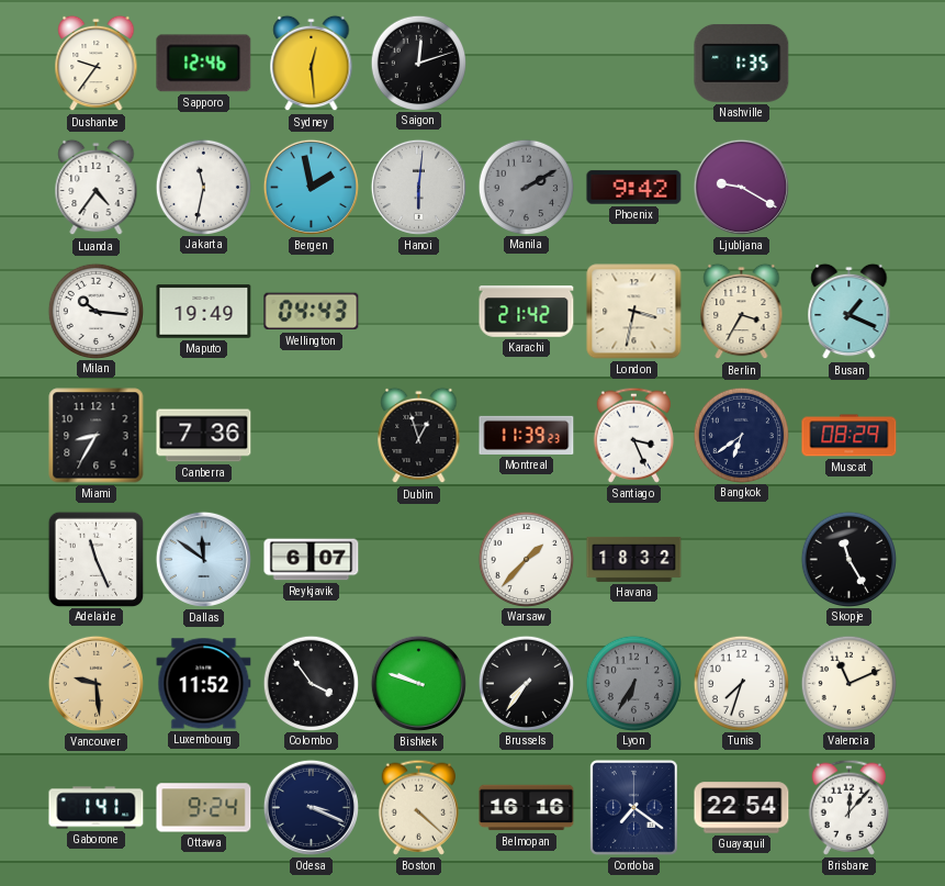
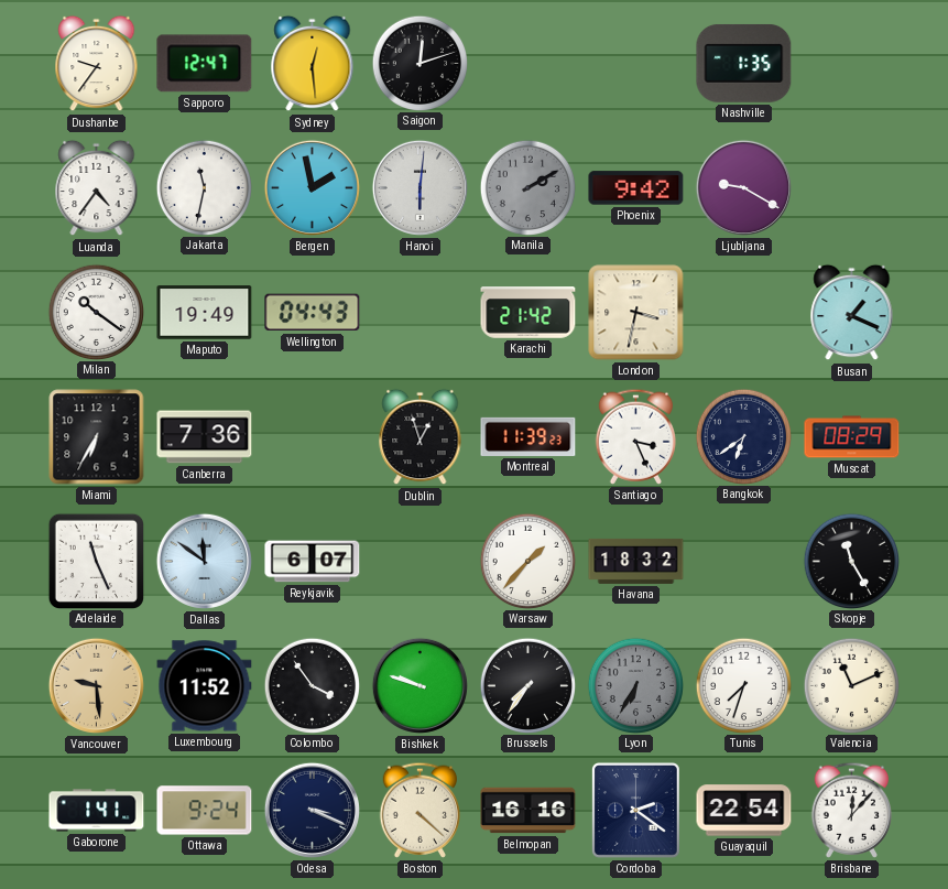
Sapporo: 12:46 -> 12:47 (205, 64)
Milan: 10:16 -> 10:21 (96, 312)
Berlin: 3:35 -> none (742, 312)
Miami: 8:35 -> 6:35 (97, 437)
Cordoba: 7:21 -> 2:21 (635, 810)
